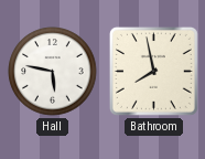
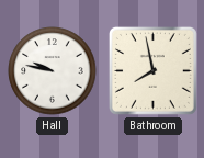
Hall: 5:47 -> 9:47 (53, 71)
